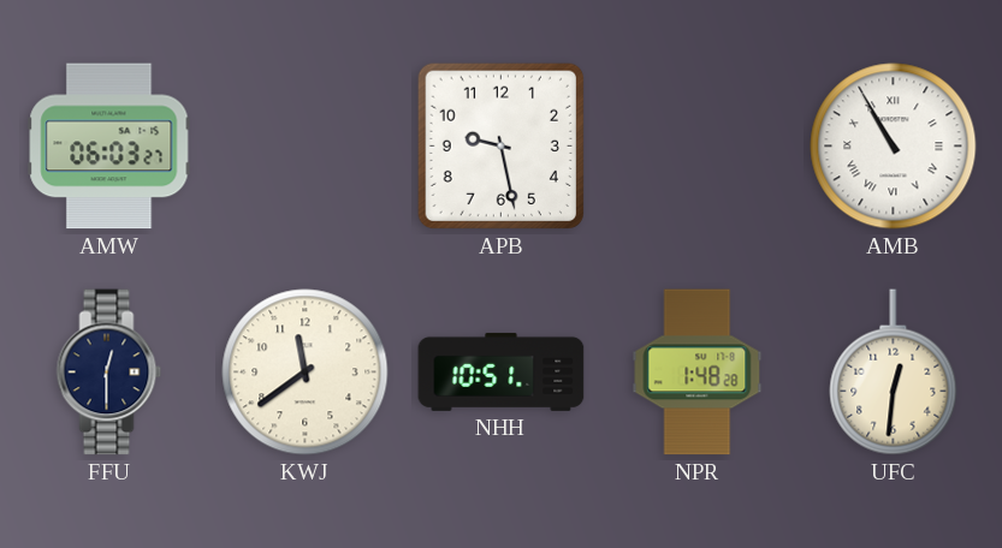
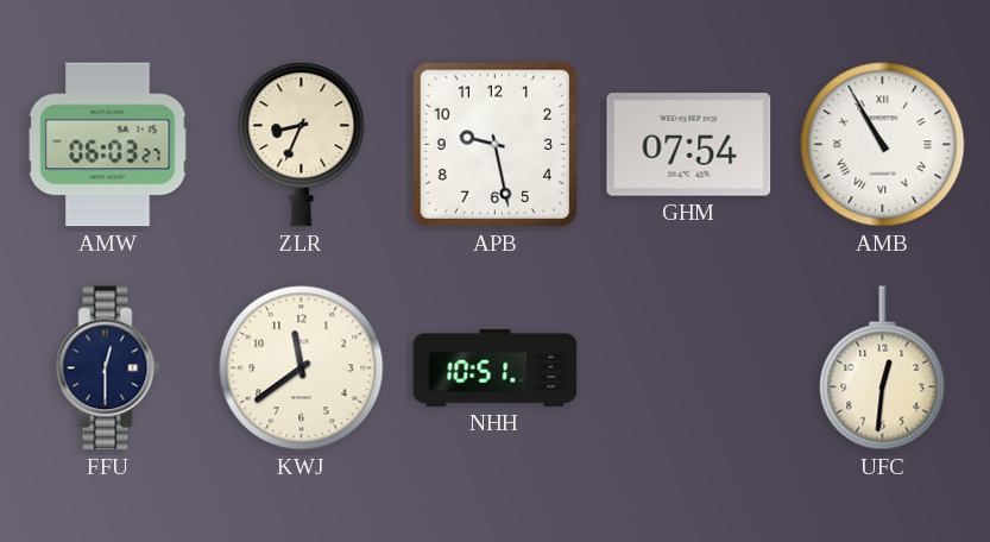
ZLR: none -> 8:34 (302, 145)
GHM: none -> 07:54 (689, 145)
NPR: 1:48 -> none (698, 373)
